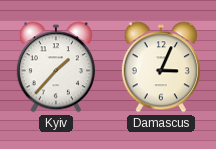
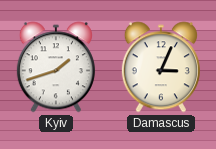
Kyiv: 1:37 -> 1:42 (56, 67)
